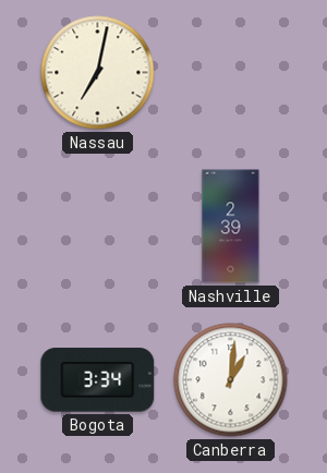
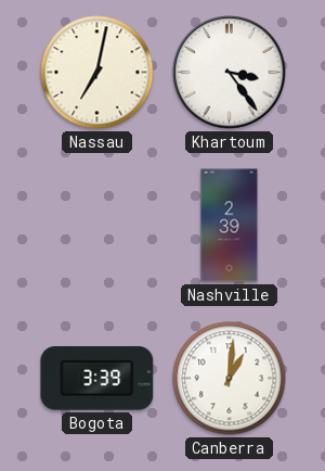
Khartoum: none -> 3:24 (230, 73)
Bogota: 3:34 -> 3:39 (97, 379)
